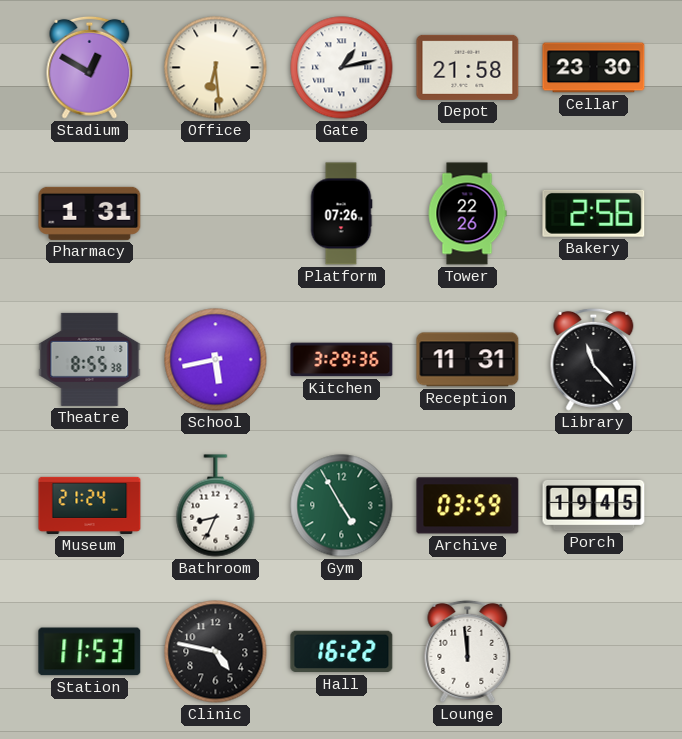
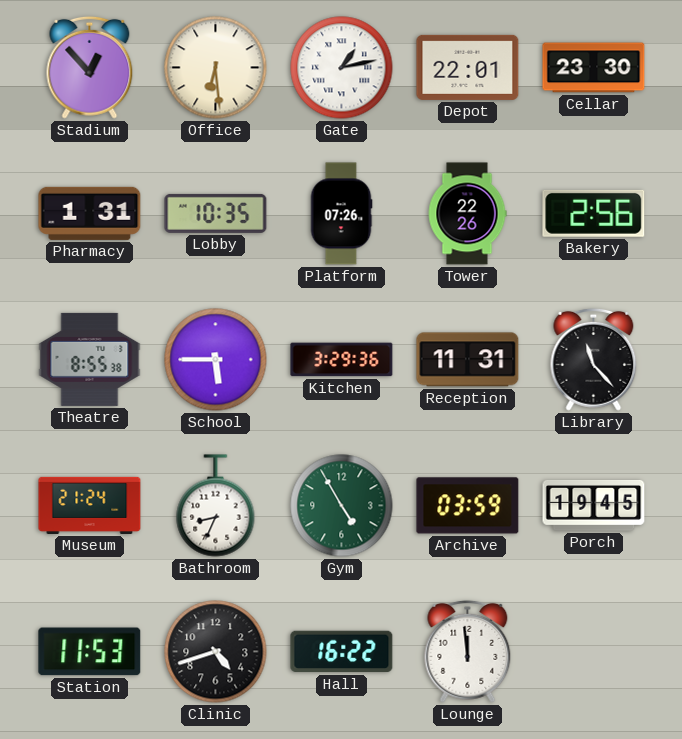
Stadium: 12:50 -> 12:53 (90, 67)
Depot: 21:58 -> 22:01 (468, 67)
Lobby: none -> 10:35 (216, 213)
School: 5:43 -> 5:45 (216, 360)
Clinic: 4:47 -> 4:42 (216, 652)
